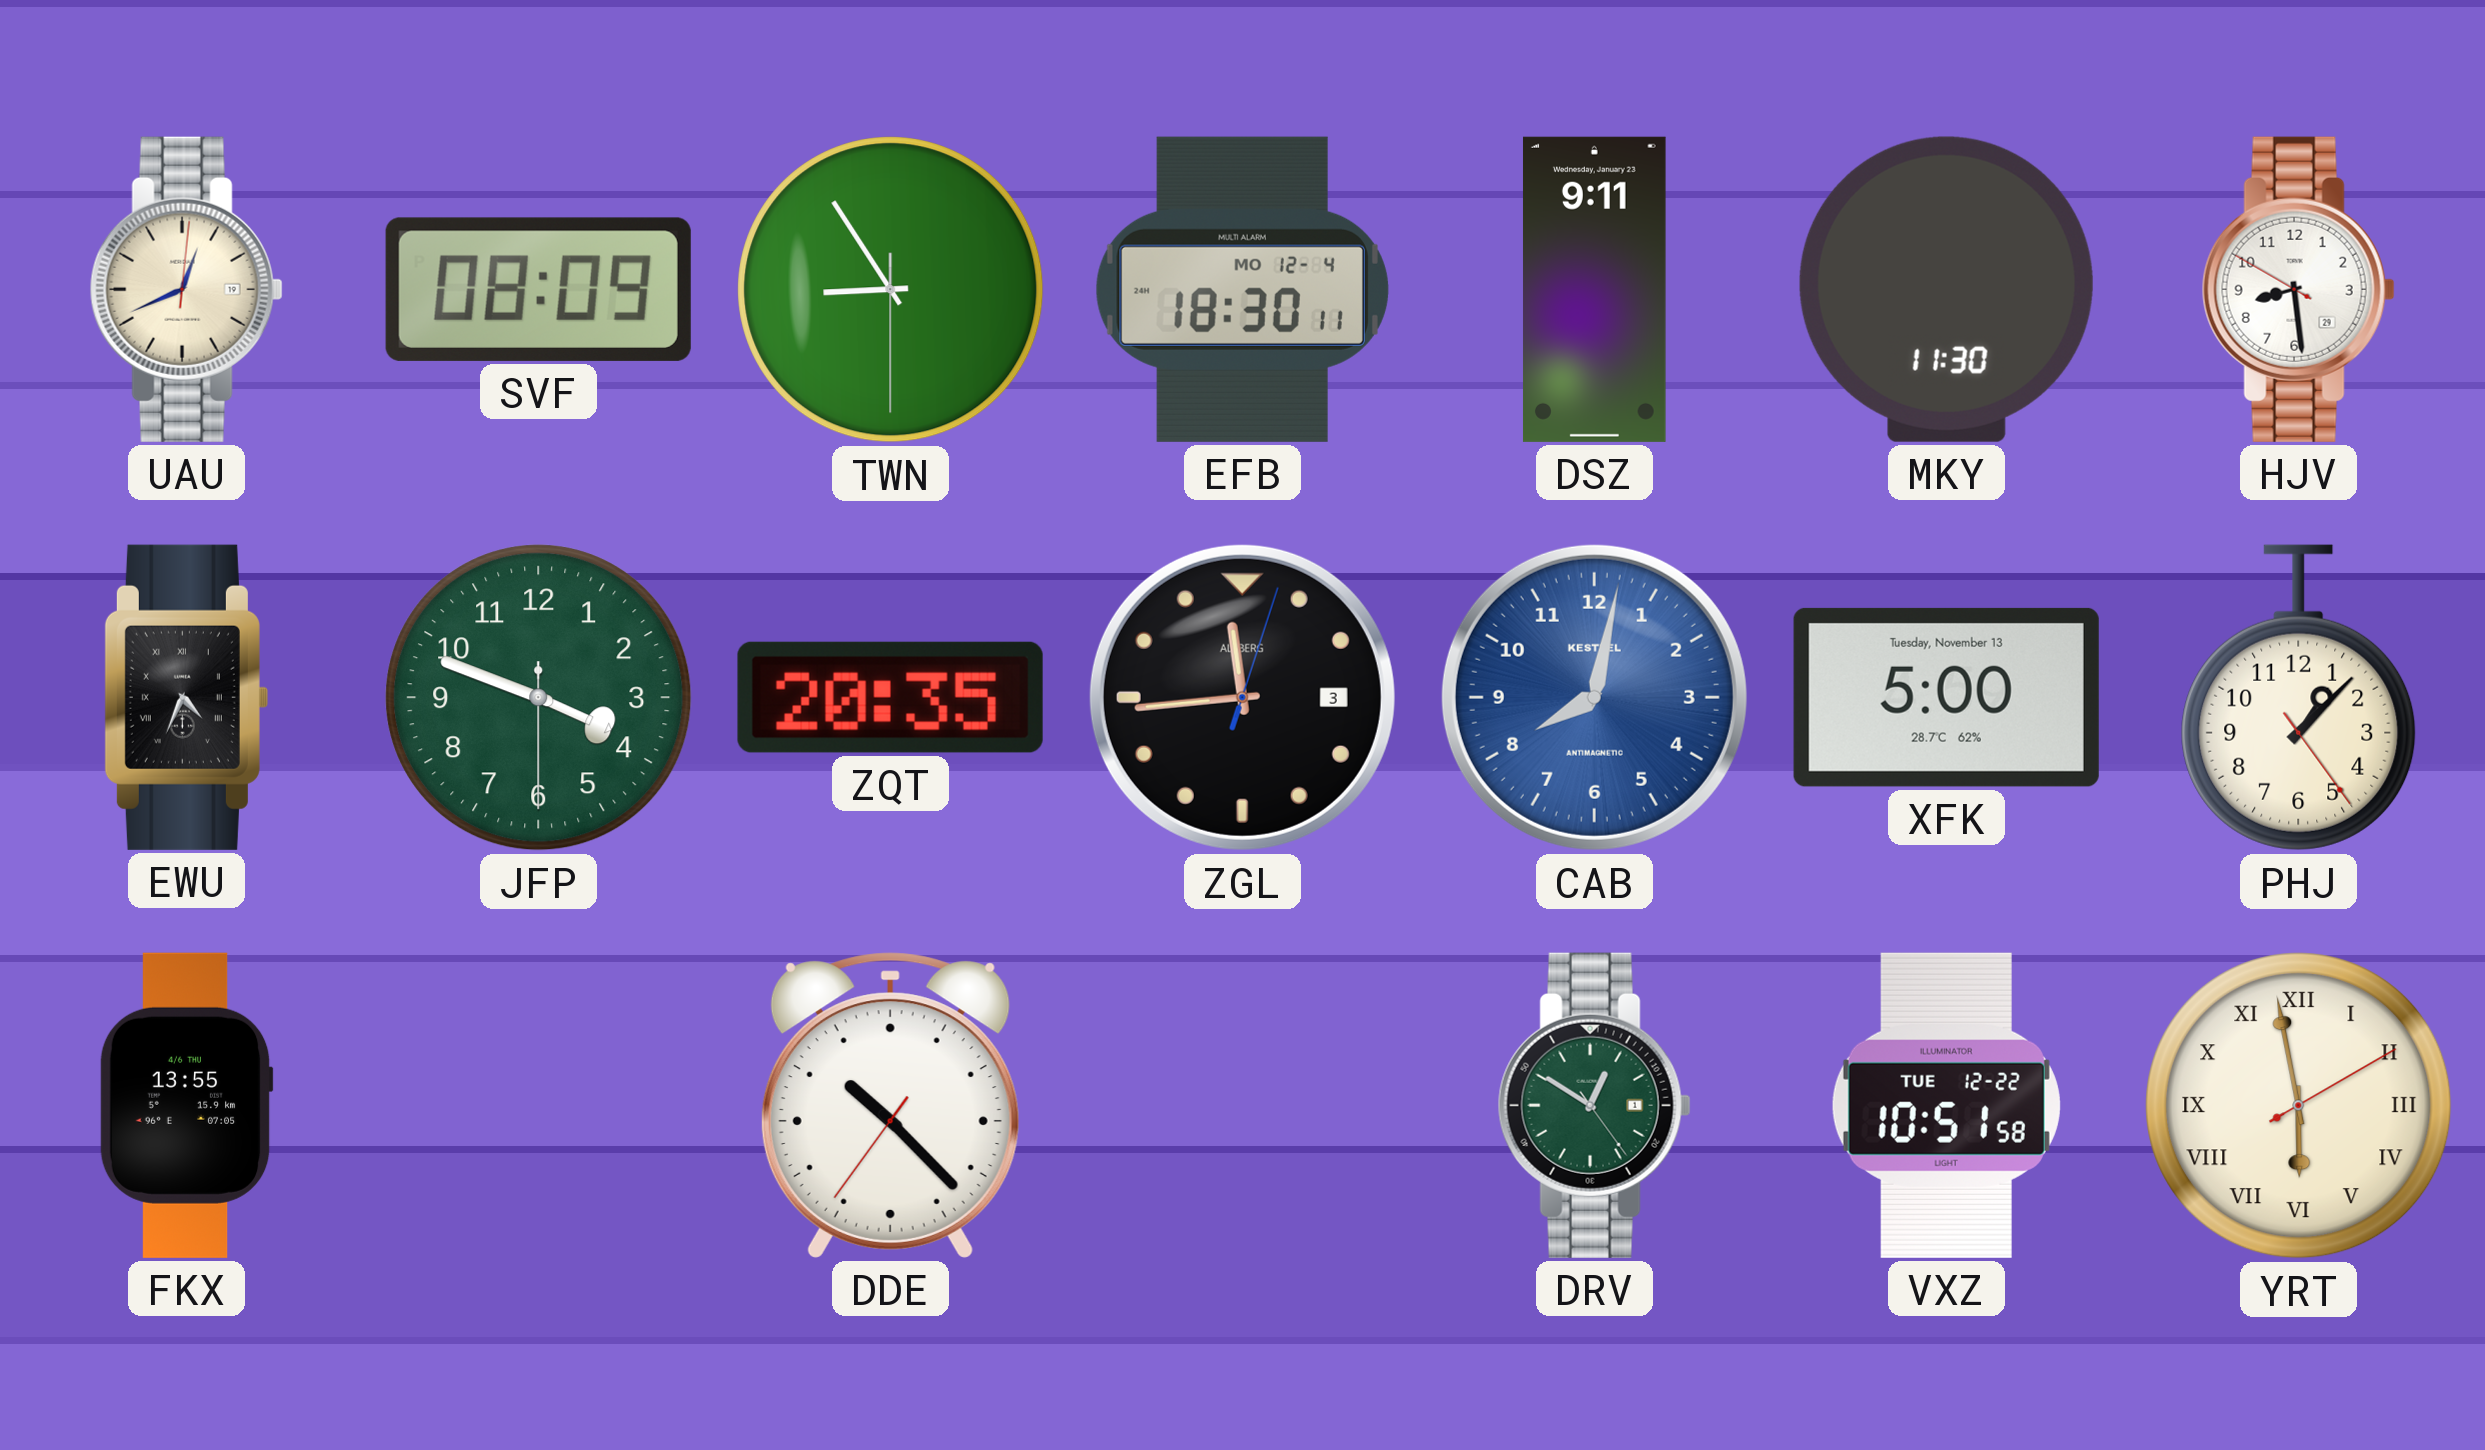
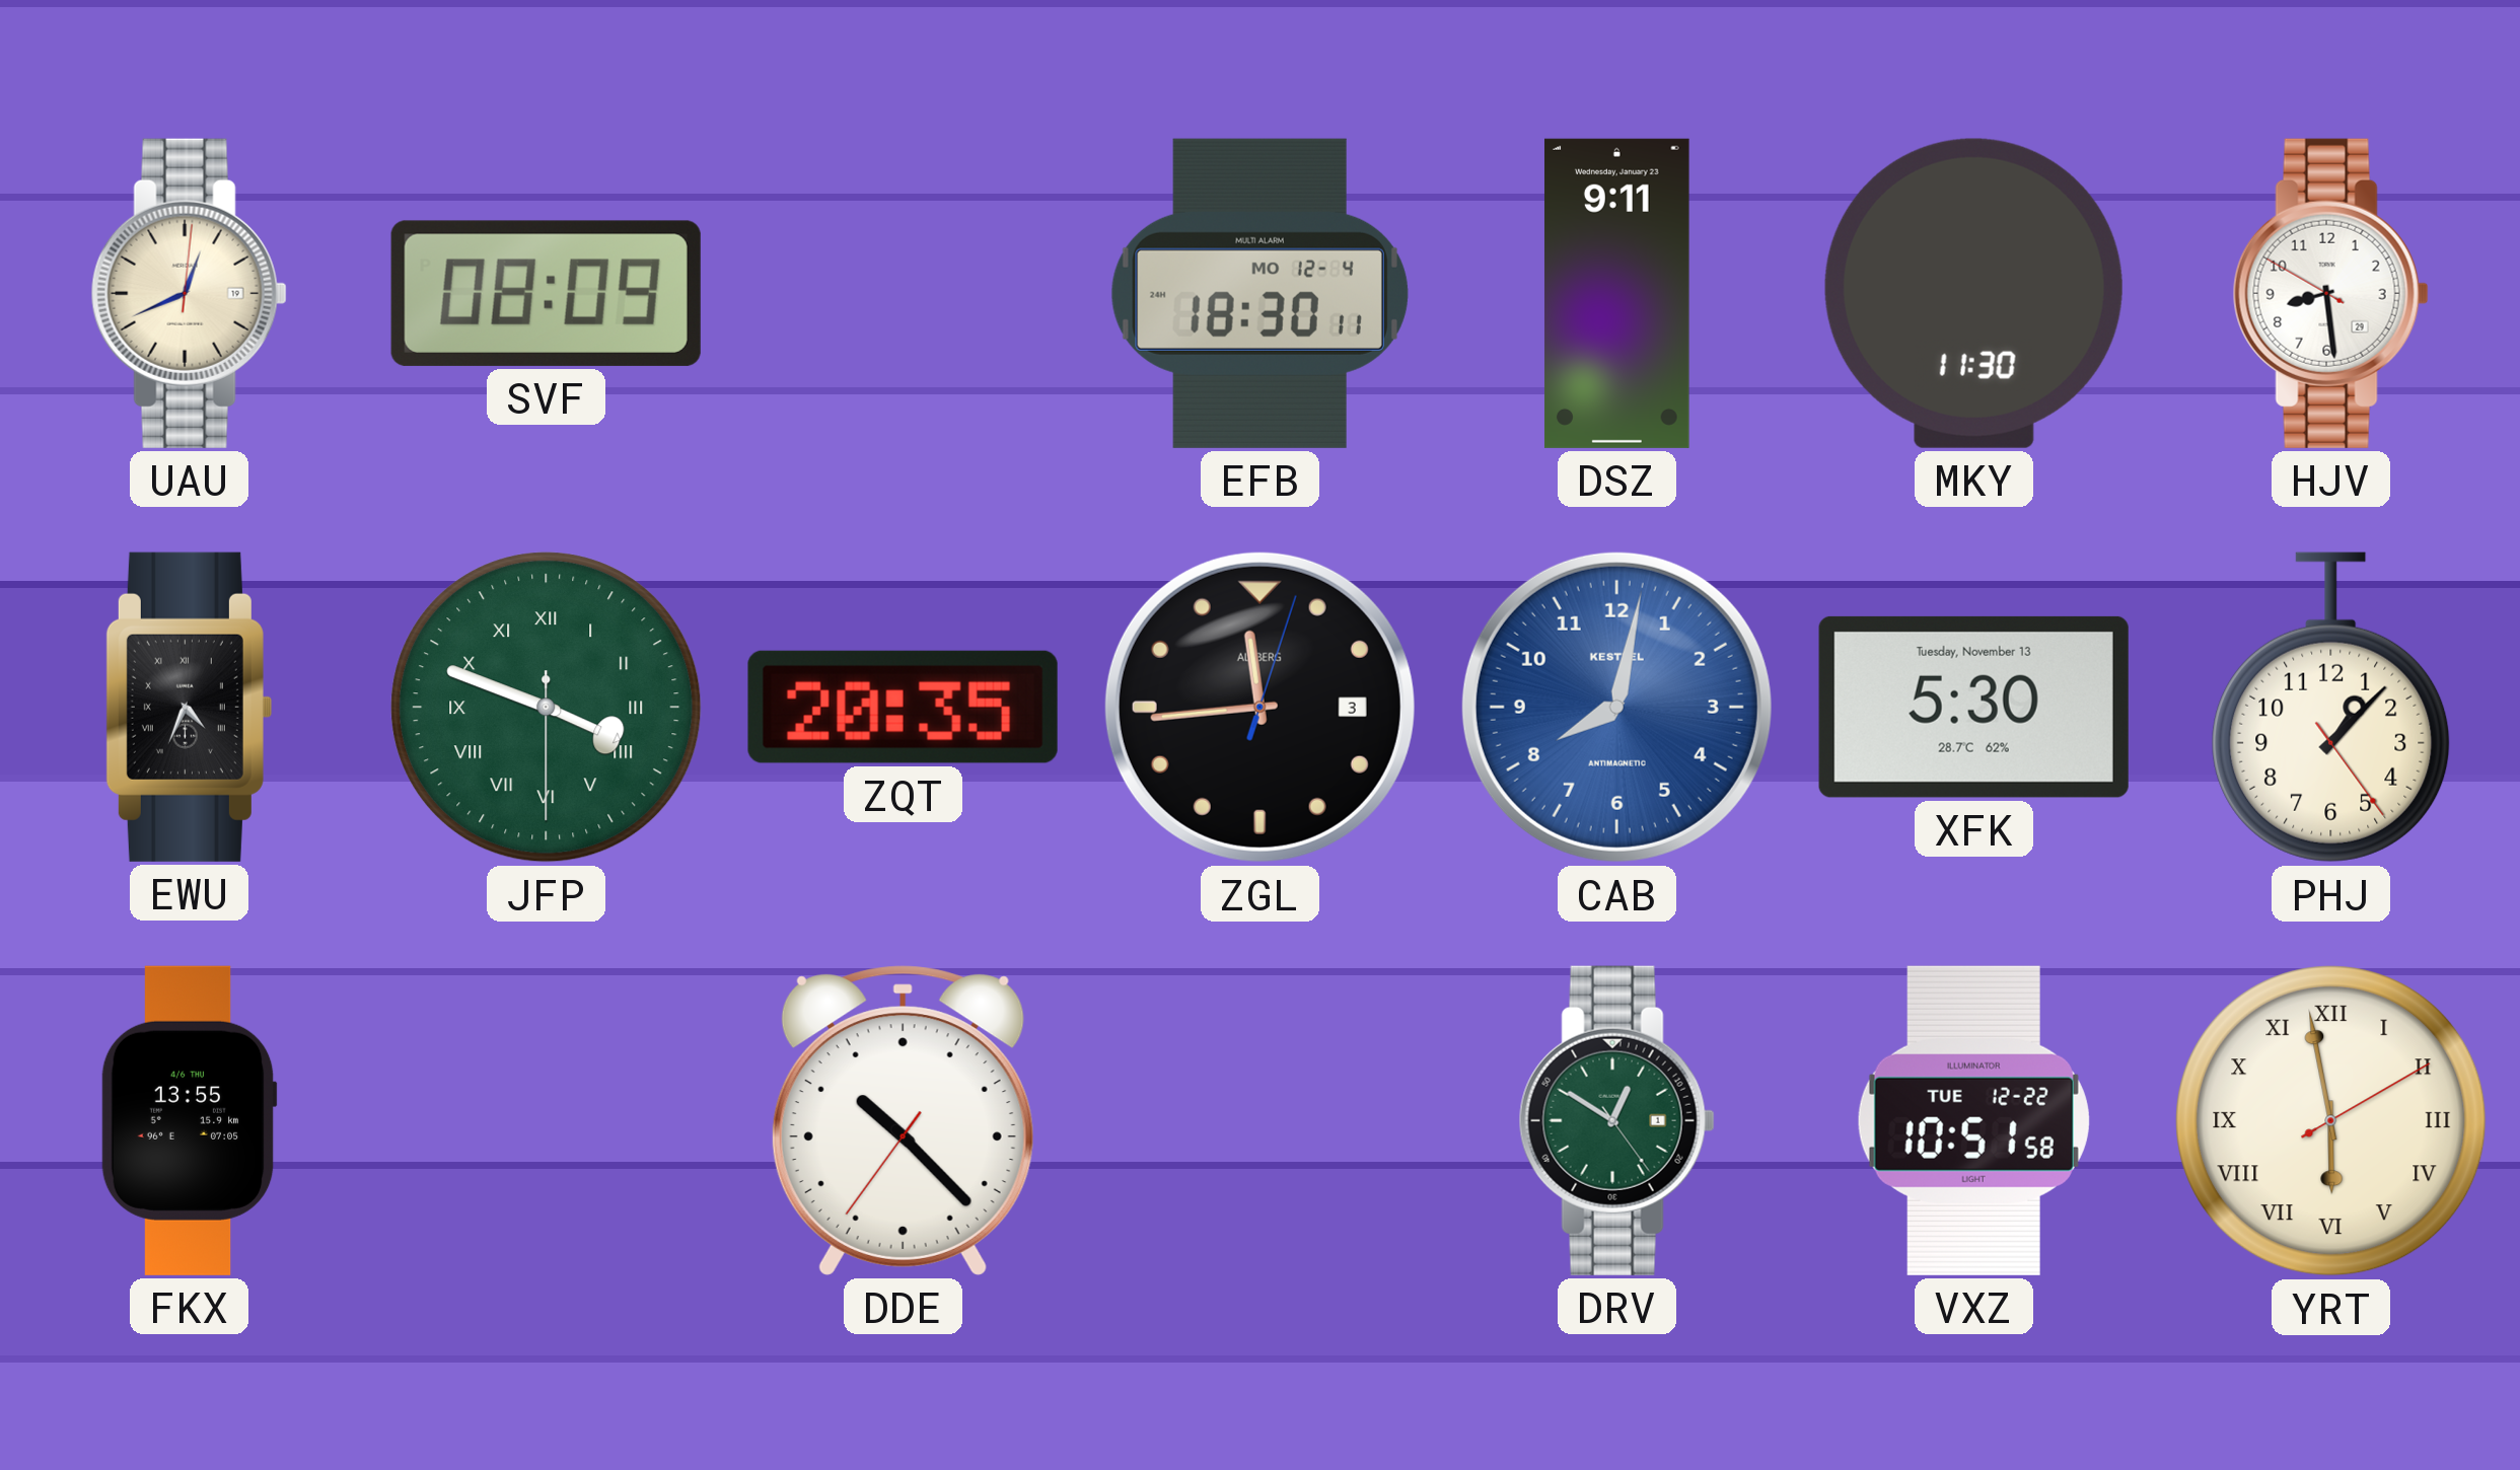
TWN: 8:54 -> none (891, 290)
JFP numerals: Arabic -> Roman (547, 708)
XFK: 5:00 -> 5:30 (1973, 707)
